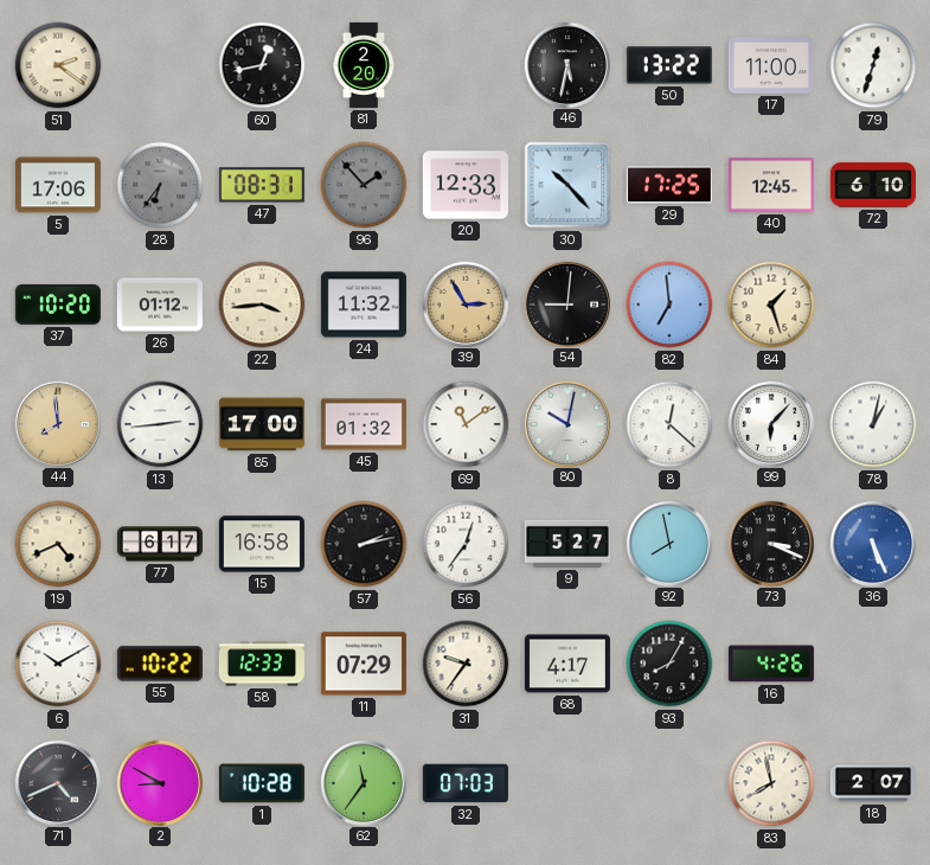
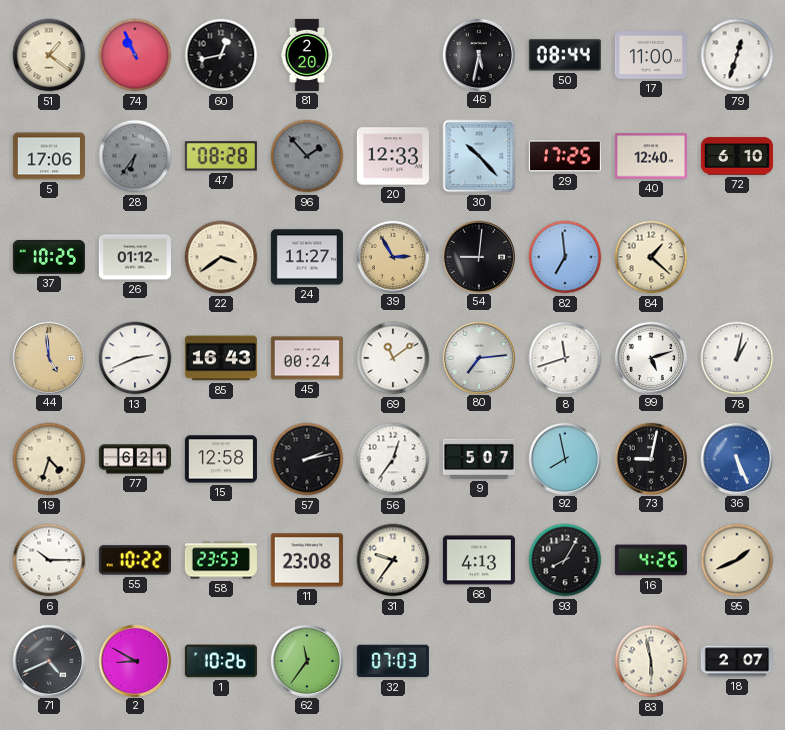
51: 2:21 -> 1:21 (49, 55)
74: none -> 10:56 (135, 55)
50: 13:22 -> 08:44 (565, 55)
47: 08:31 -> 08:28 (221, 156)
40: 12:45 -> 12:40 (651, 156)
37: 10:20 -> 10:25 (49, 257)
22: 3:44 -> 3:39 (221, 257)
24: 11:32 -> 11:27 (307, 257)
84: 1:27 -> 1:22 (651, 257)
44: 7:59 -> 4:59 (48, 357)
13: 2:44 -> 2:41 (135, 358)
85: 17:00 -> 16:43 (221, 358)
45: 01:32 -> 00:24 (307, 358)
80: 10:02 -> 7:14 (478, 357)
8: 12:22 -> 11:42 (565, 358)
99: 6:07 -> 5:12 (650, 357)
19: 4:41 -> 4:33 (49, 459)
77: 6:17 -> 6:21 (135, 459)
15: 16:58 -> 12:58 (221, 459)
9: 5:27 -> 5:07 (479, 459)
73: 3:19 -> 9:02 (650, 458)
6: 10:10 -> 10:15 (49, 560)
58: 12:33 -> 23:53 (221, 560)
11: 07:29 -> 23:08 (307, 560)
68: 4:17 -> 4:13 (479, 560)
95: none -> 1:41 (737, 560)
1: 10:28 -> 10:26 (221, 661)
83: 7:58 -> 5:58 (651, 661)
